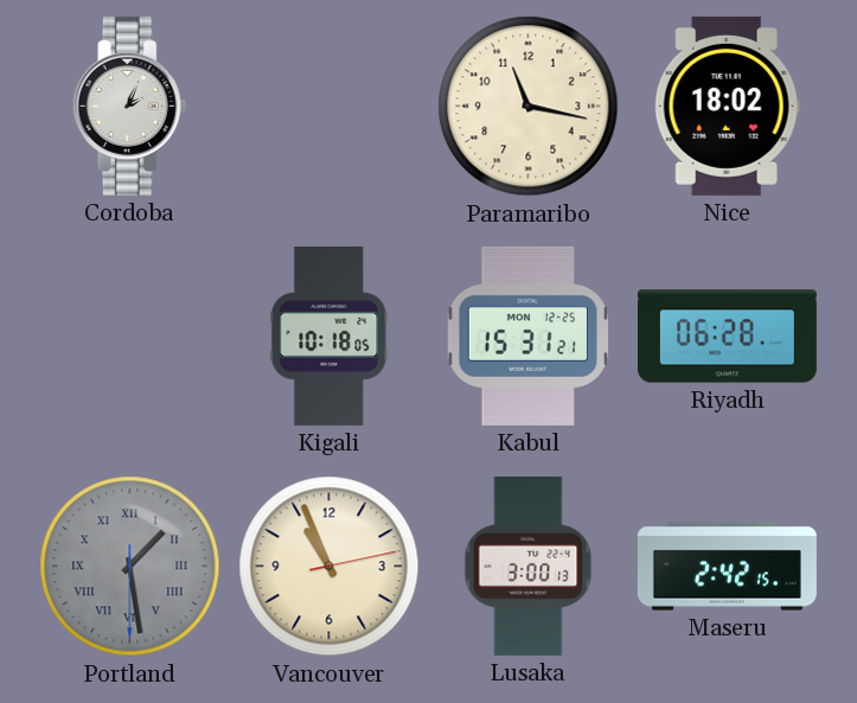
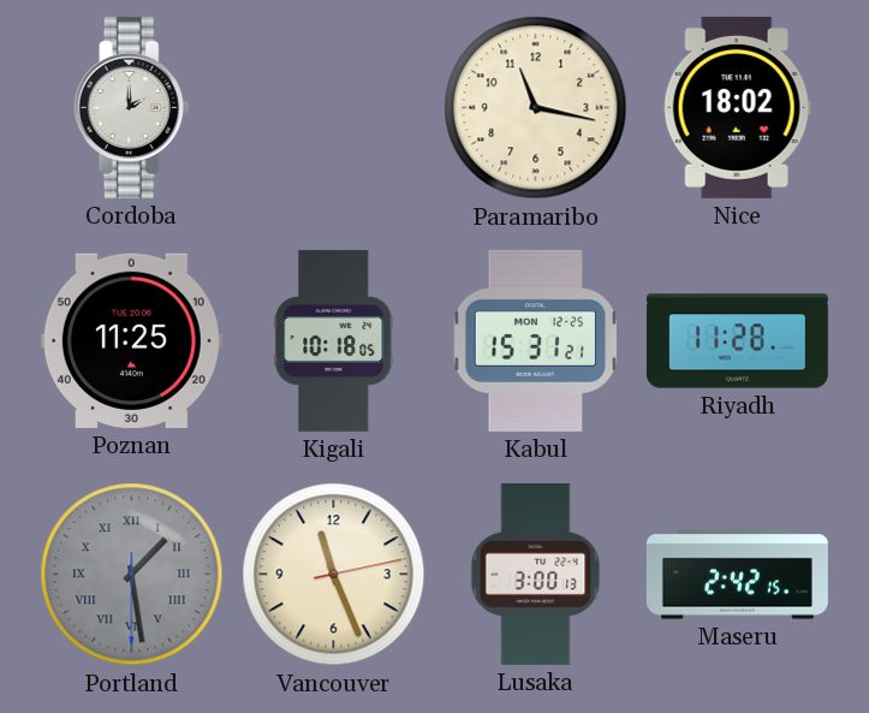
Cordoba: 2:04 -> 2:00 (132, 107)
Poznan: none -> 11:25 (131, 340)
Riyadh: 06:28 -> 11:28 (737, 341)
Vancouver: 10:56 -> 11:26 (334, 575)
